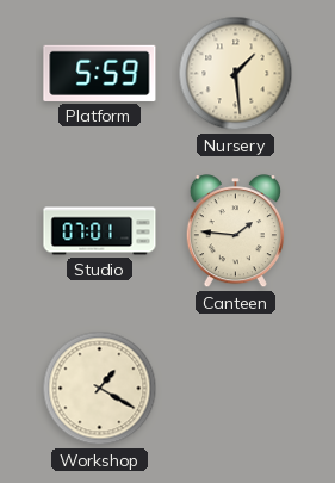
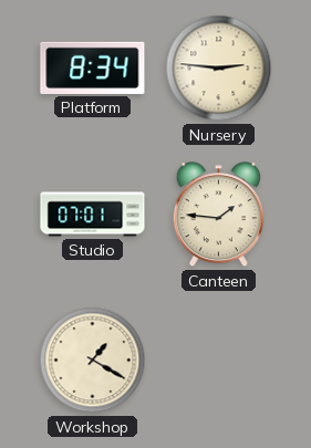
Platform: 5:59 -> 8:34 (93, 67)
Nursery: 1:29 -> 2:46 (219, 69)
